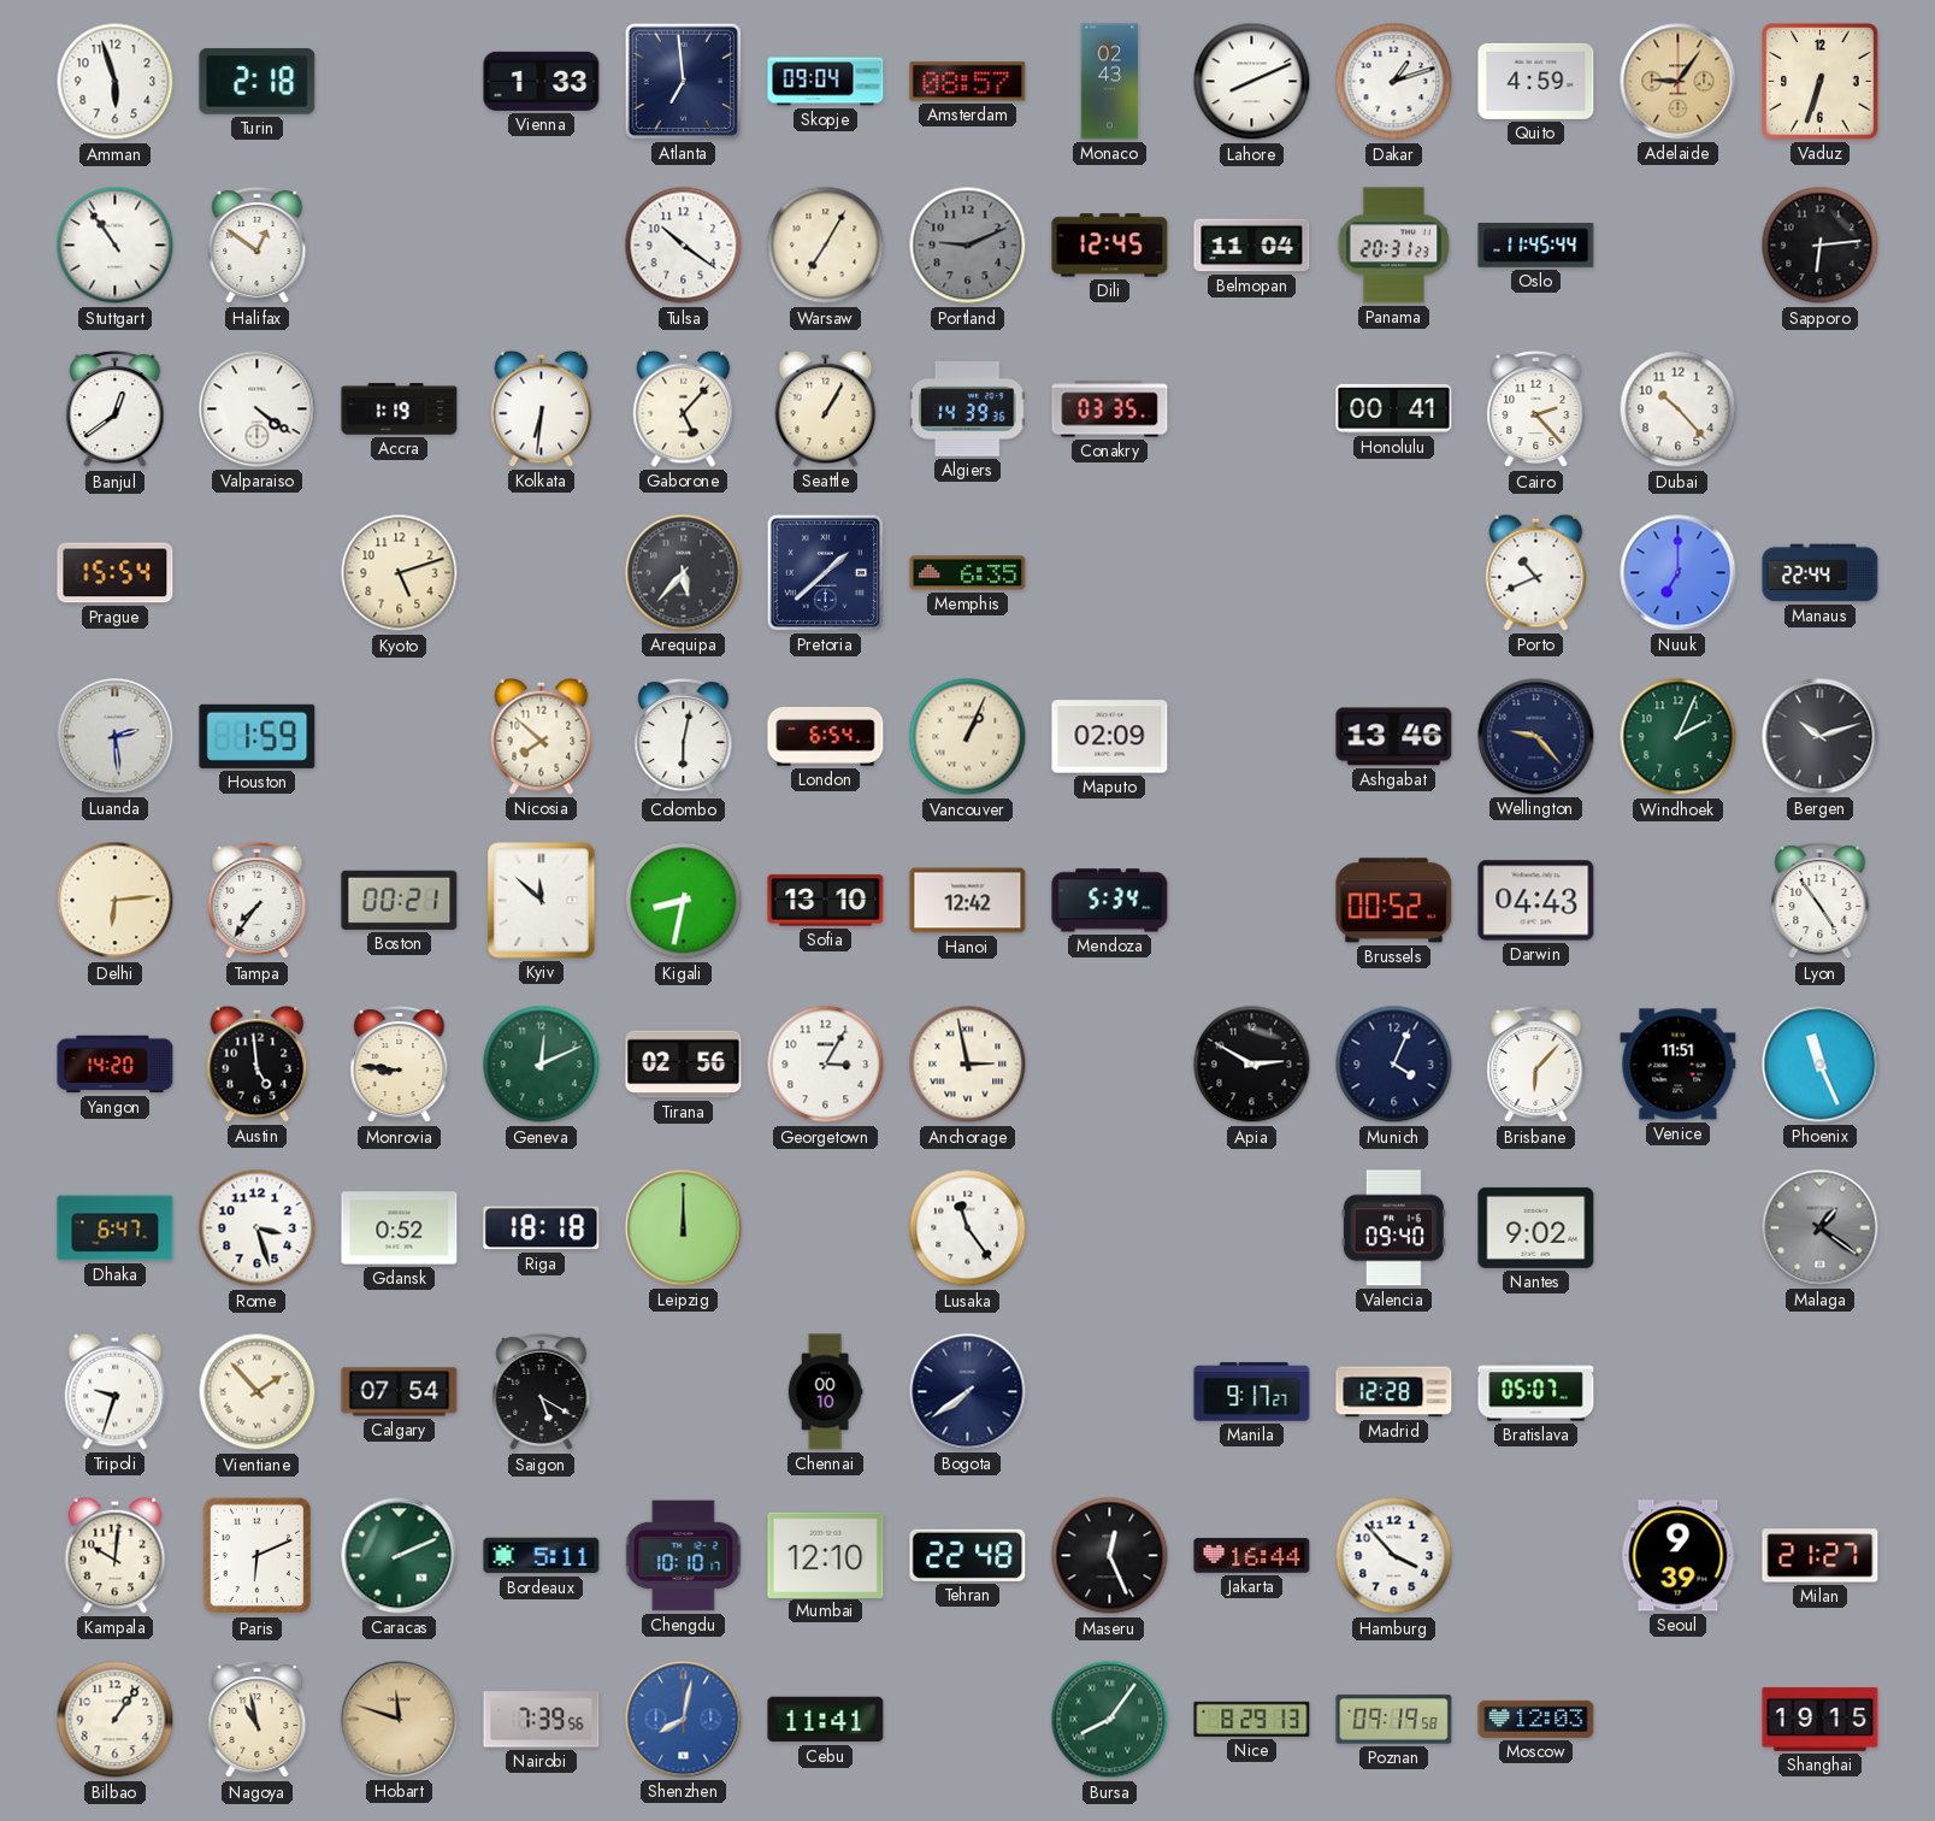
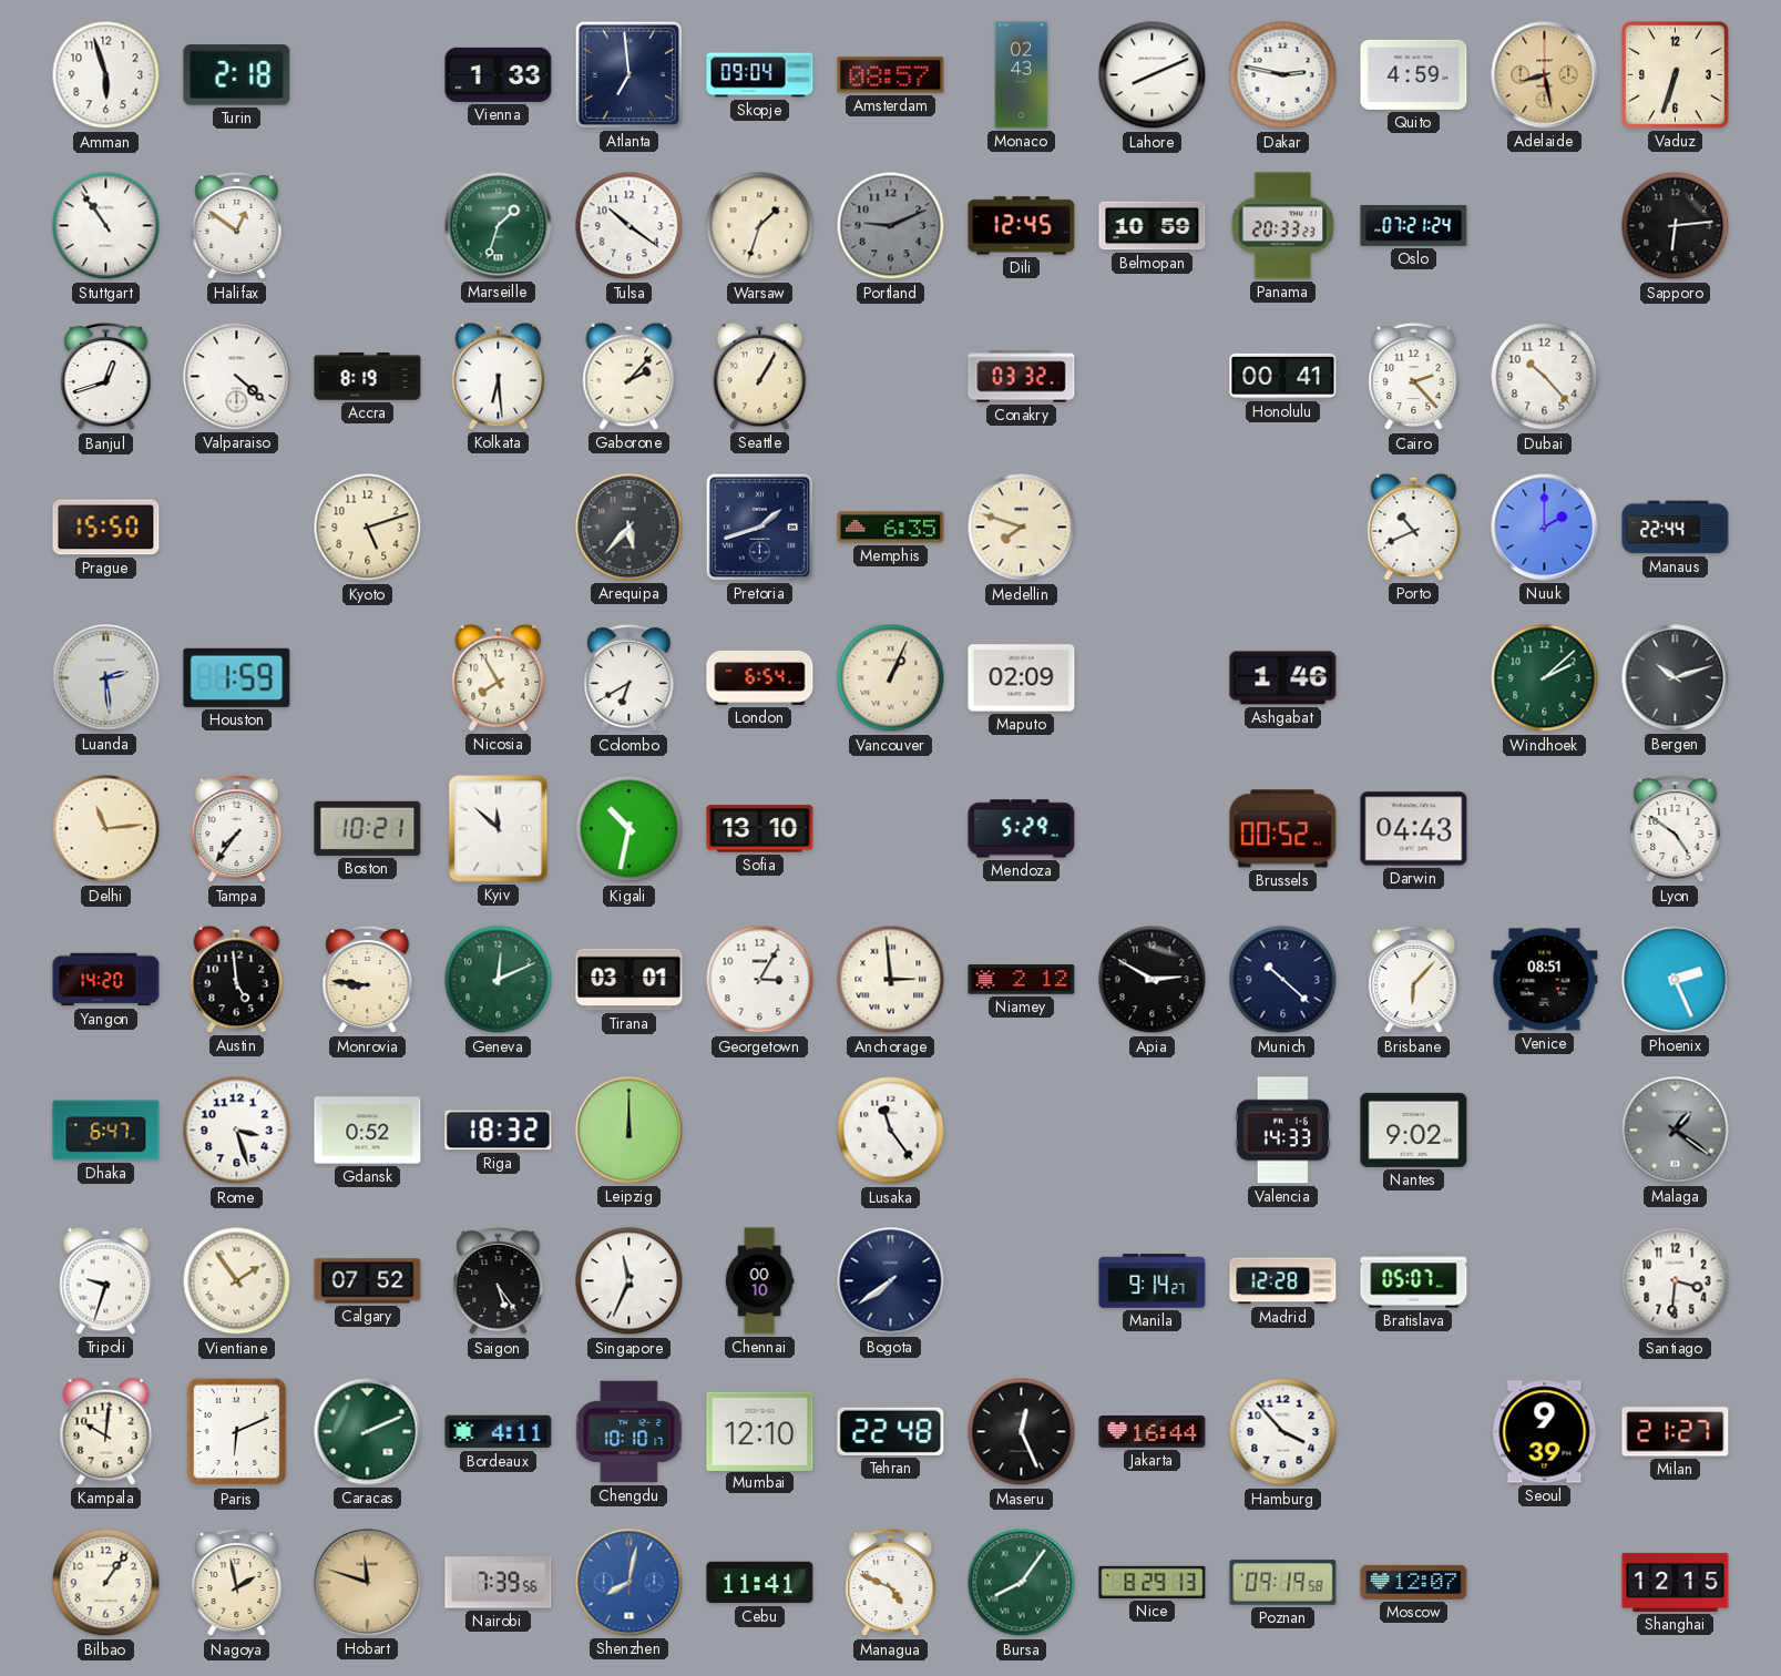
Dakar: 1:12 -> 2:47 (1283, 75)
Adelaide: 9:06 -> 8:28 (1545, 75)
Marseille: none -> 1:33 (499, 226)
Warsaw: 7:05 -> 1:33 (760, 226)
Belmopan: 11:04 -> 10:59 (1153, 226)
Panama: 20:31 -> 20:33 (1283, 226)
Oslo: 11:45 -> 07:21 (1414, 226)
Banjul: 12:39 -> 12:42 (106, 377)
Valparaiso: 4:21 -> 4:22 (237, 377)
Accra: 1:19 -> 8:19 (368, 377)
Kolkata: 6:31 -> 6:29 (499, 376)
Gaborone: 5:07 -> 2:07 (630, 376)
Algiers: 14:39 -> none (968, 408)
Conakry: 03:35 -> 03:32 (1022, 377)
Prague: 15:54 -> 15:50 (106, 528)
Pretoria: 1:38 -> 1:42 (759, 527)
Medellin: none -> 7:48 (1022, 528)
Nuuk: 7:00 -> 2:00 (1545, 528)
Nicosia: 7:52 -> 7:55 (499, 677)
Colombo: 6:02 -> 6:40 (630, 678)
Ashgabat: 13:46 -> 1:46 (1283, 678)
Wellington: 9:23 -> none (1536, 737)
Windhoek: 2:04 -> 2:08 (1545, 678)
Delhi: 6:14 -> 11:14 (106, 829)
Boston: 00:21 -> 10:21 (368, 828)
Kigali: 8:32 -> 10:32 (630, 829)
Hanoi: 12:42 -> none (968, 901)
Mendoza: 5:34 -> 5:29 (1022, 829)
Lyon: 4:54 -> 4:51 (1676, 829)
Tirana: 02:56 -> 03:01 (630, 980)
Anchorage: 2:58 -> 2:59 (891, 980)
Niamey: none -> 2:12 (1022, 980)
Munich: 4:04 -> 10:22 (1283, 980)
Venice: 11:51 -> 08:51 (1545, 980)
Phoenix: 11:26 -> 2:26 (1676, 980)
Riga: 18:18 -> 18:32 (499, 1131)
Valencia: 09:40 -> 14:33 (1282, 1131)
Vientiane: 1:53 -> 1:54 (237, 1281)
Calgary: 07:54 -> 07:52 (368, 1281)
Saigon: 5:20 -> 5:24 (499, 1281)
Singapore: none -> 11:34 (630, 1281)
Manila: 9:17 -> 9:14 (1153, 1281)
Santiago: none -> 3:31 (1676, 1281)
Bordeaux: 5:11 -> 4:11 (499, 1432)
Nagoya: 10:58 -> 1:58 (237, 1583)
Managua: none -> 4:49 (891, 1583)
Moscow: 12:03 -> 12:07 (1414, 1582)
Shanghai: 19:15 -> 12:15 (1676, 1582)
